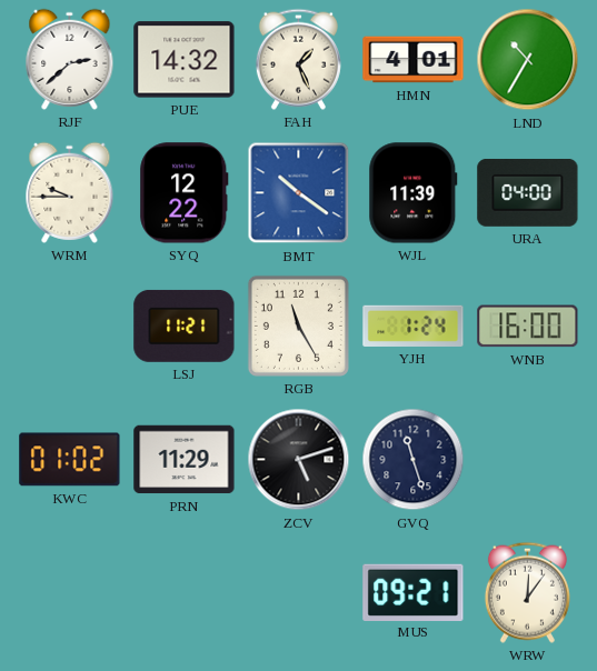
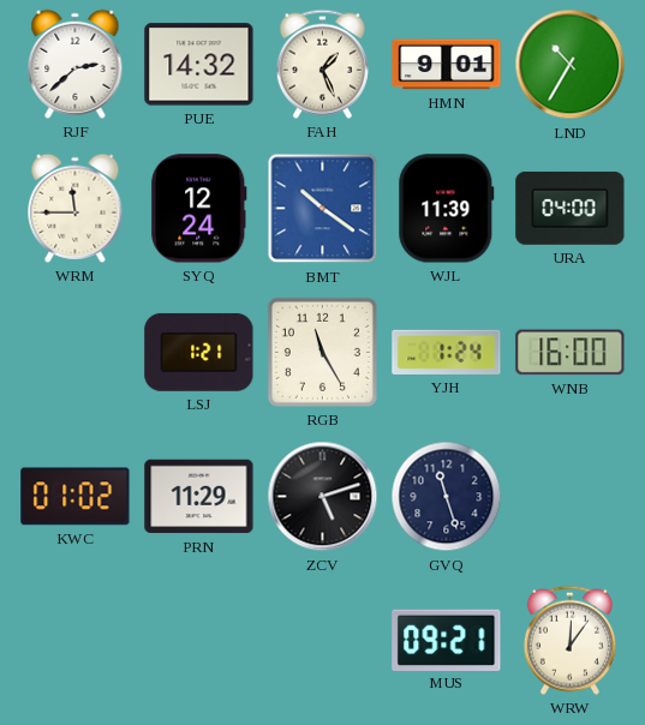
HMN: 4:01 -> 9:01 (447, 65)
WRM: 9:45 -> 11:45 (76, 208)
SYQ: 12:22 -> 12:24 (199, 209)
LSJ: 11:21 -> 1:21 (199, 352)
